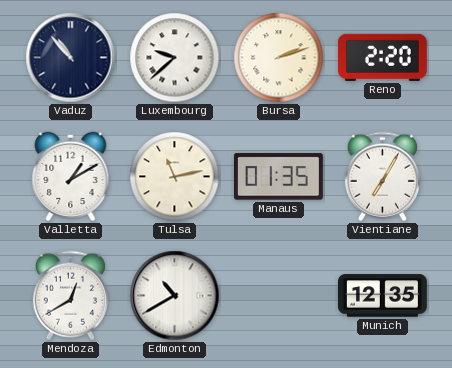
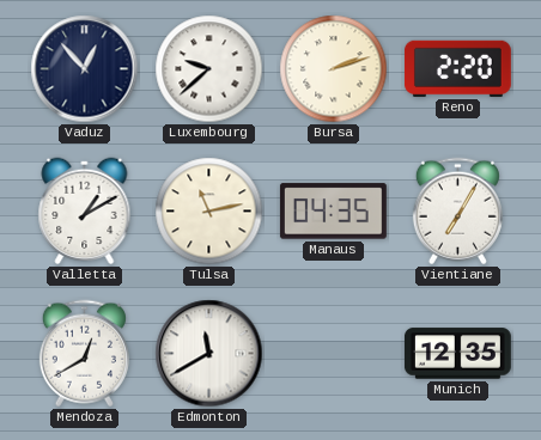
Vaduz: 10:53 -> 12:53 (85, 69)
Manaus: 01:35 -> 04:35 (333, 212)
Edmonton: 10:40 -> 11:40 (209, 354)
